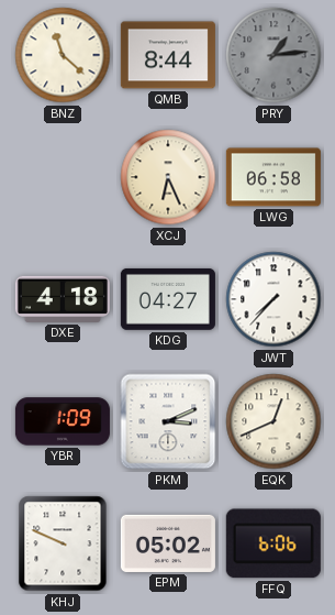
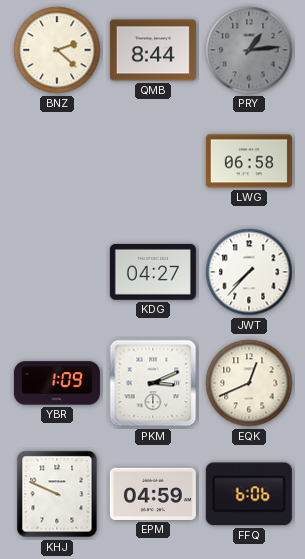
BNZ: 11:22 -> 2:22 (57, 50)
XCJ: 6:26 -> none (168, 177)
DXE: 4:18 -> none (63, 299)
EPM: 05:02 -> 04:59 (153, 494)
